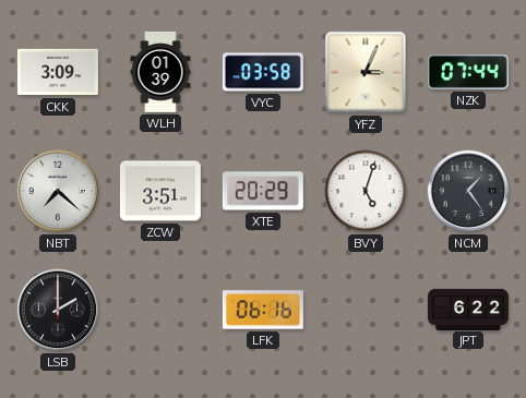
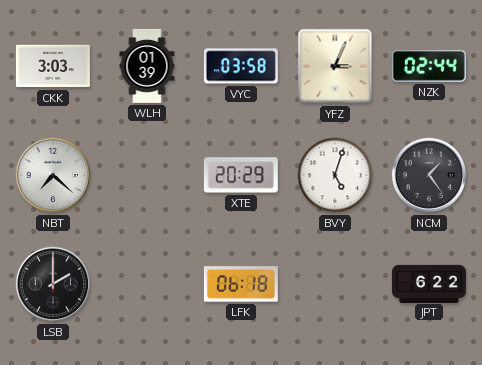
CKK: 3:09 -> 3:03 (53, 66)
NZK: 07:44 -> 02:44 (429, 67)
ZCW: 3:51 -> none (160, 191)
LFK: 06:16 -> 06:18 (241, 284)
